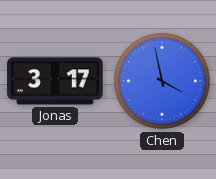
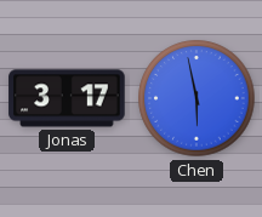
Chen: 3:58 -> 5:58 (196, 98)
